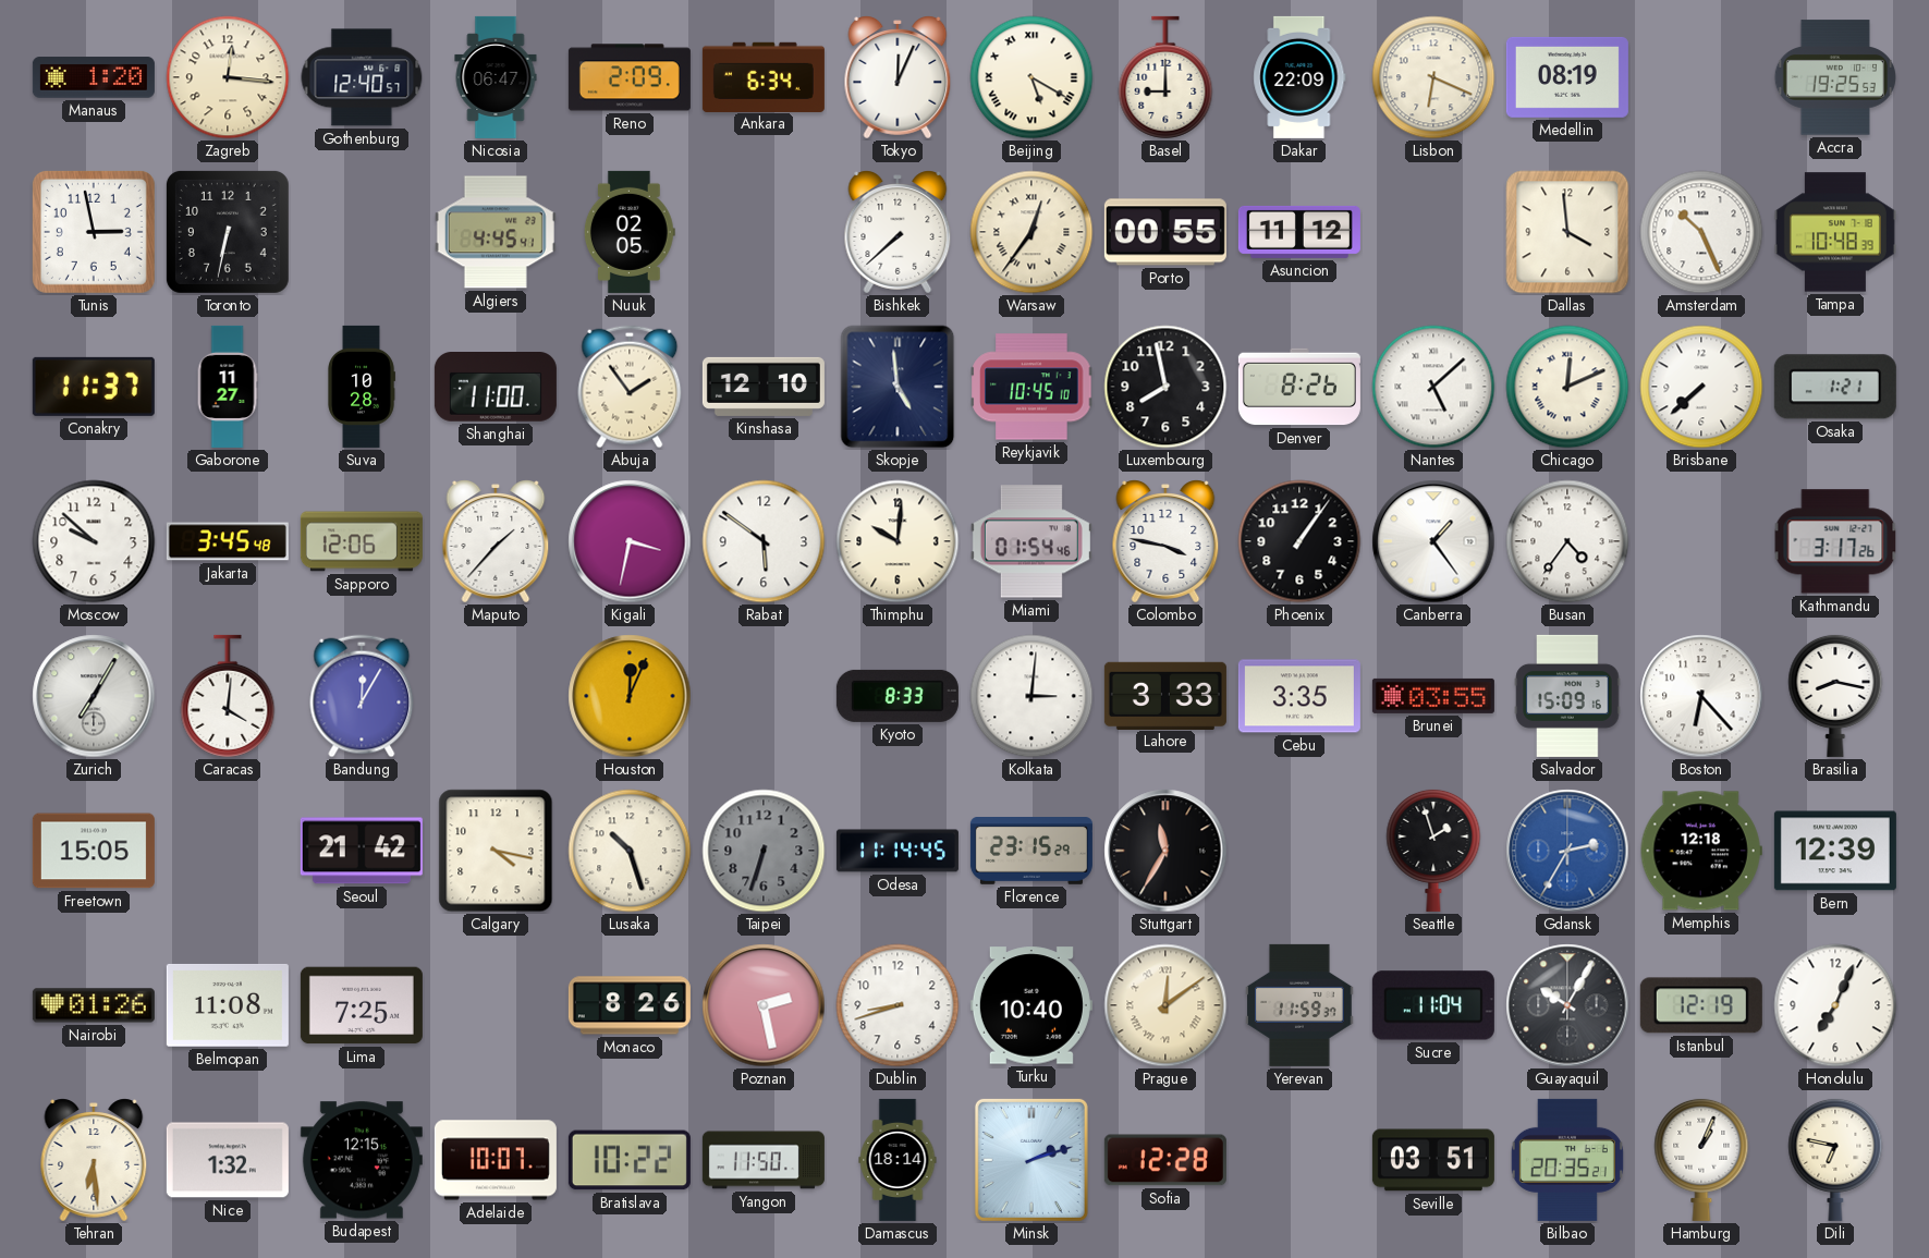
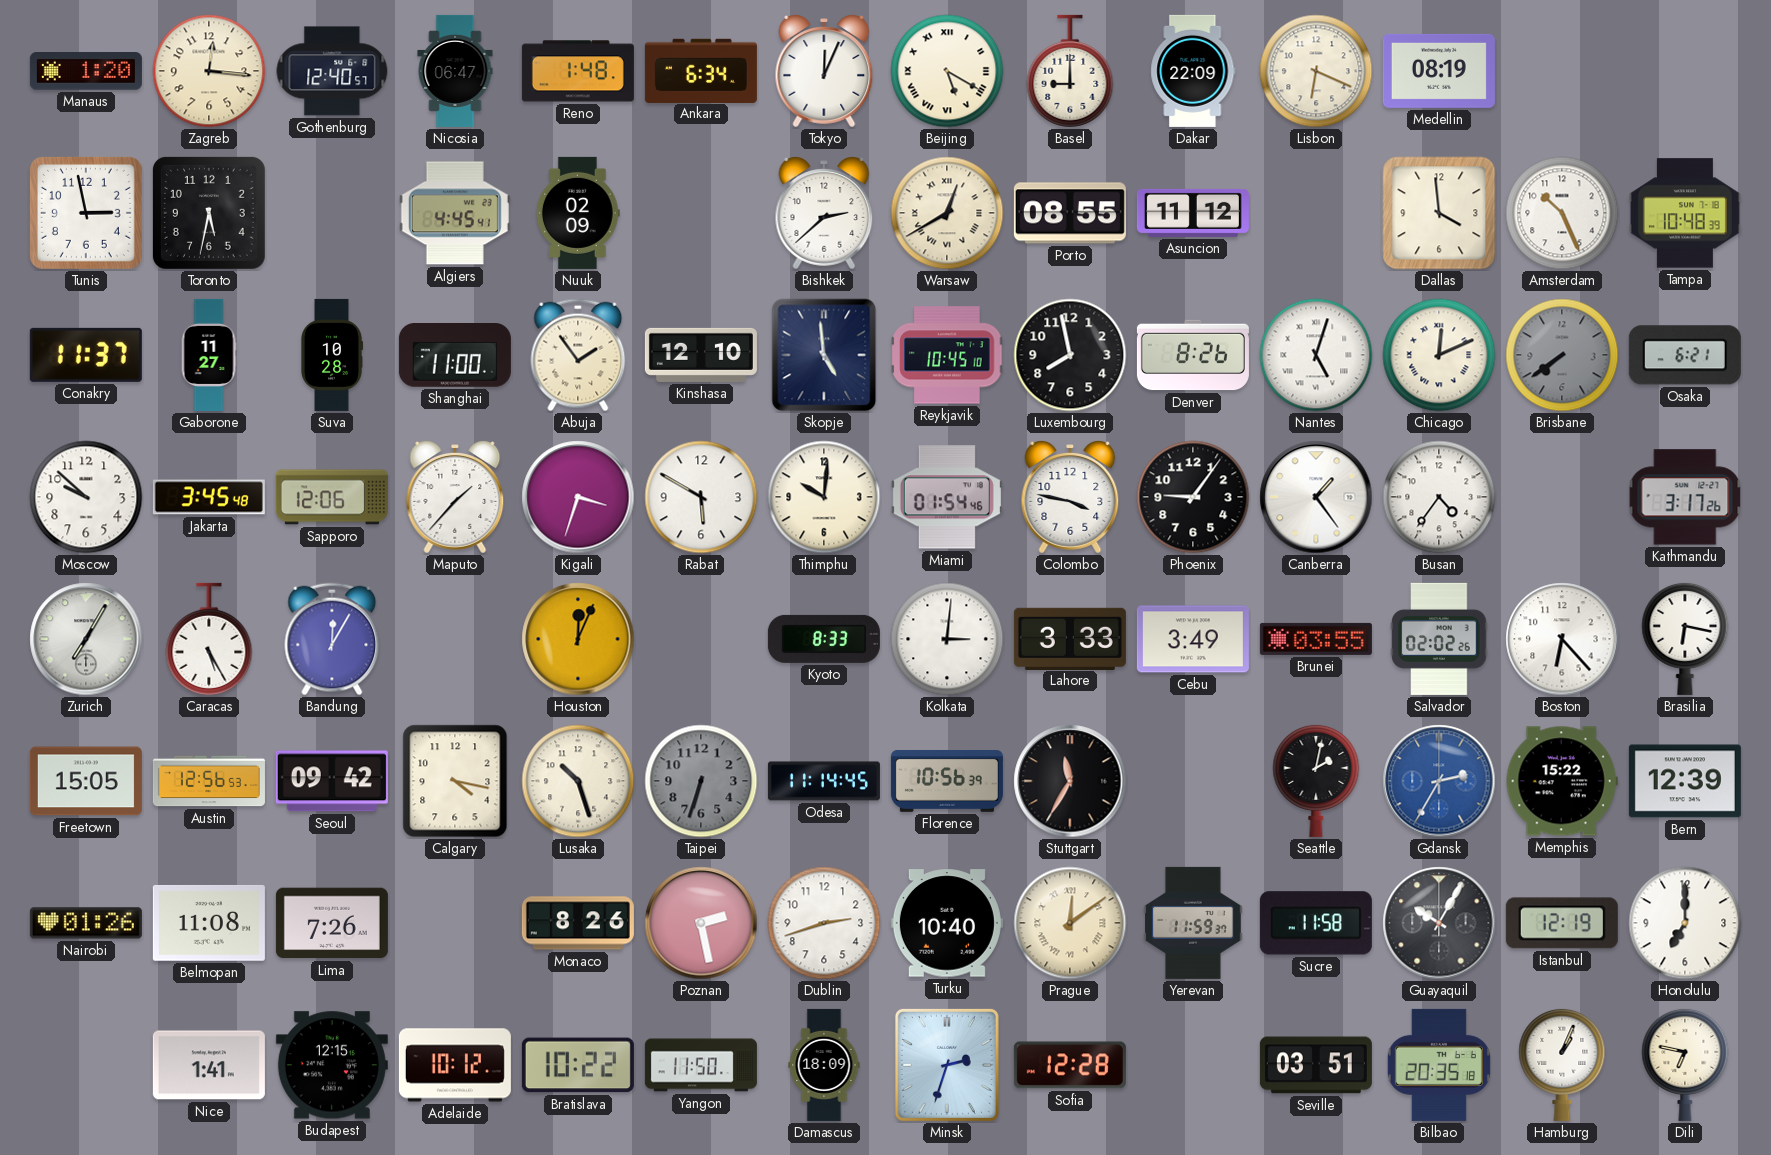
Reno: 2:09 -> 1:48 (578, 71)
Accra: 19:25 -> none (1835, 77)
Toronto: 6:32 -> 5:32 (209, 213)
Nuuk: 02:05 -> 02:09 (578, 213)
Bishkek: 7:38 -> 2:38 (824, 213)
Warsaw: 12:36 -> 12:40 (947, 213)
Porto: 00:55 -> 08:55 (1070, 213)
Nantes: 5:08 -> 5:03 (1316, 355)
Brisbane: 7:38 -> 7:39 (1562, 355)
Brisbane dial: white -> grey (1562, 355)
Osaka: 1:21 -> 6:21 (1685, 355)
Kigali: 3:32 -> 3:33 (578, 497)
Rabat: 5:51 -> 5:50 (701, 497)
Phoenix: 1:06 -> 9:06 (1193, 497)
Caracas: 4:01 -> 5:25 (209, 639)
Cebu: 3:35 -> 3:49 (1193, 639)
Salvador: 15:09 -> 02:02 (1439, 639)
Brasilia: 8:17 -> 6:17 (1685, 638)
Austin: none -> 12:56 (209, 781)
Seoul: 21:42 -> 09:42 (332, 781)
Florence: 23:15 -> 10:56 (947, 782)
Seattle: 1:57 -> 2:02 (1316, 780)
Memphis: 12:18 -> 15:22 (1562, 781)
Lima: 7:25 -> 7:26 (332, 923)
Dublin: 8:42 -> 2:42 (824, 923)
Sucre: 11:04 -> 11:58 (1316, 923)
Honolulu: 7:04 -> 7:00 (1685, 923)
Tehran: 6:29 -> none (94, 1160)
Nice: 1:32 -> 1:41 (209, 1065)
Adelaide: 10:07 -> 10:12 (455, 1065)
Damascus: 18:14 -> 18:09 (824, 1065)
Minsk: 2:12 -> 2:33 (947, 1065)
Bilbao: 20:35:21 -> 20:35:18 (1439, 1065)
